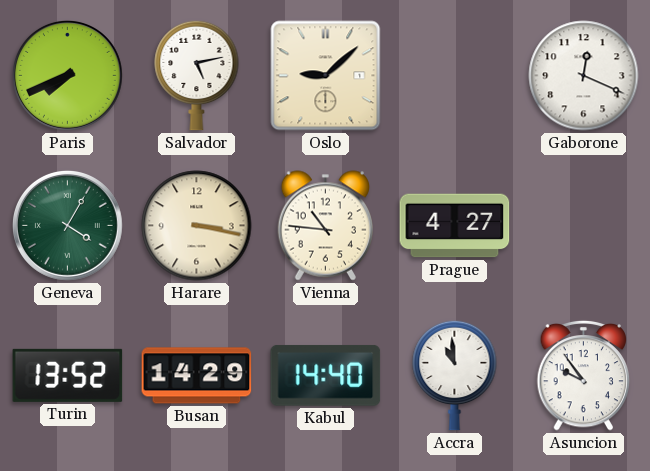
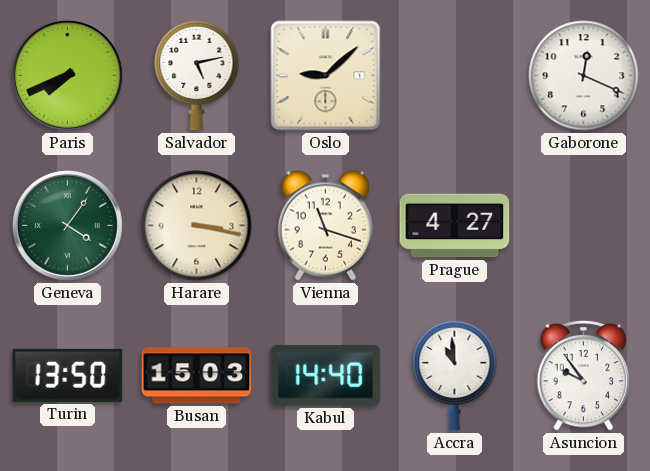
Geneva: 4:05 -> 4:06 (67, 225)
Vienna: 10:46 -> 11:18 (325, 226)
Turin: 13:52 -> 13:50 (68, 375)
Busan: 14:29 -> 15:03 (197, 376)
